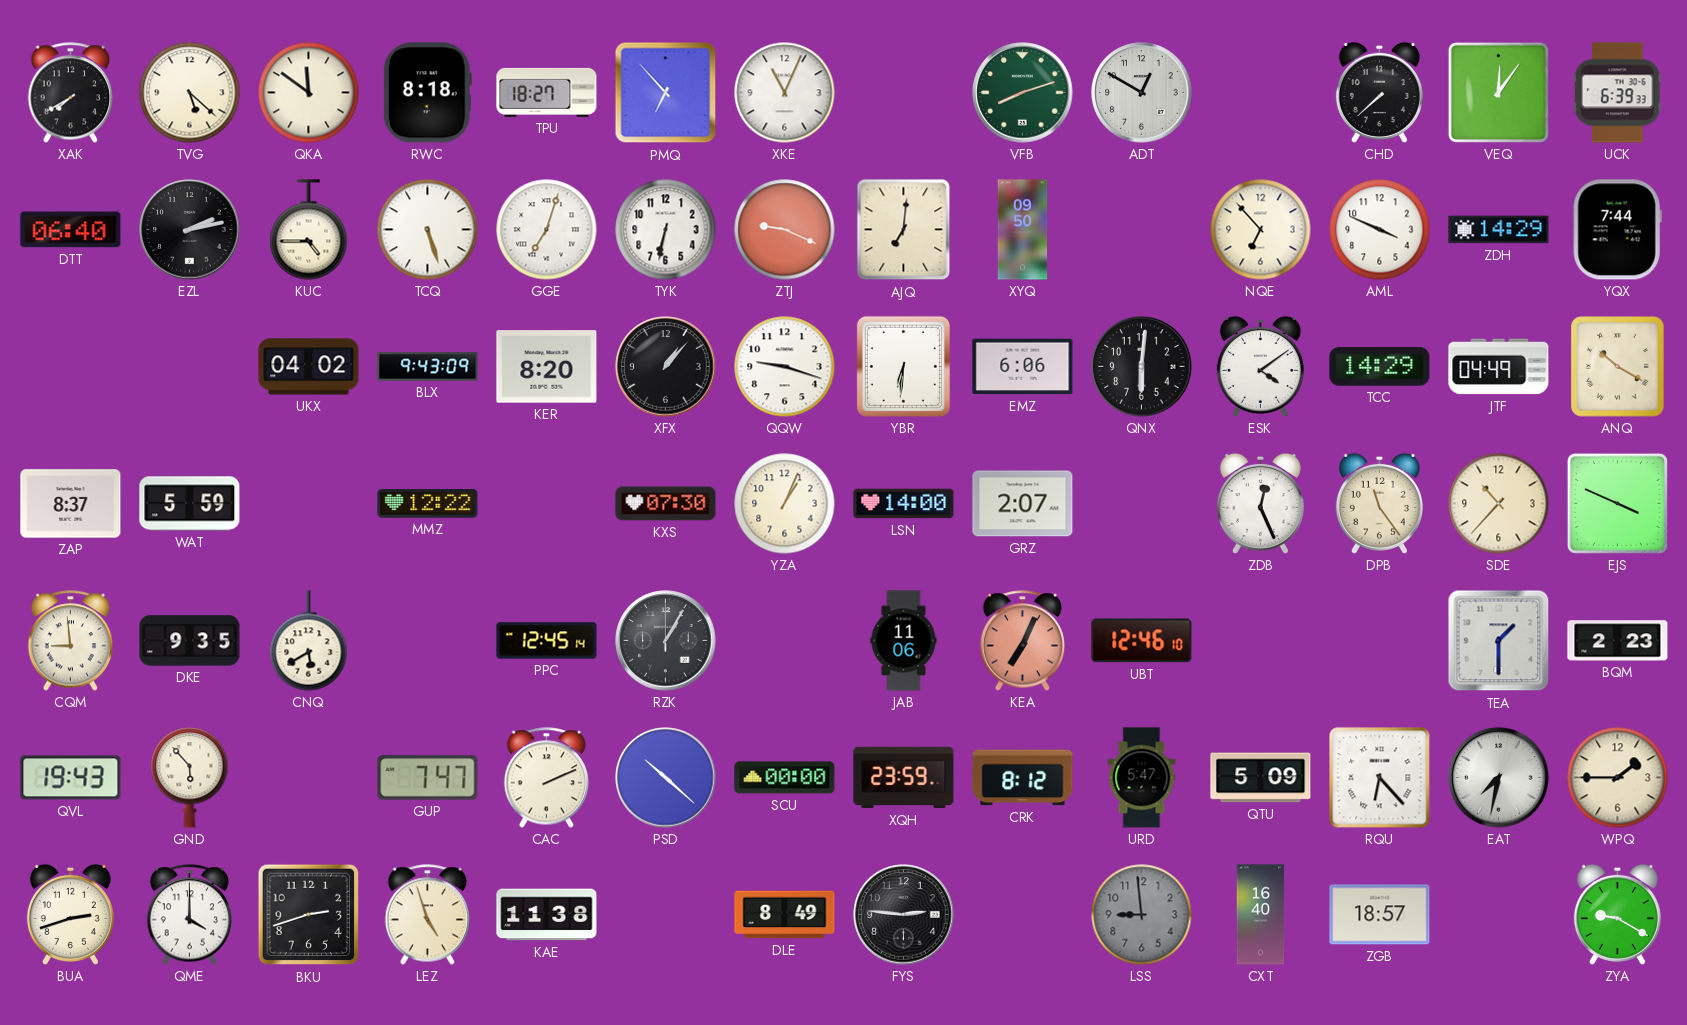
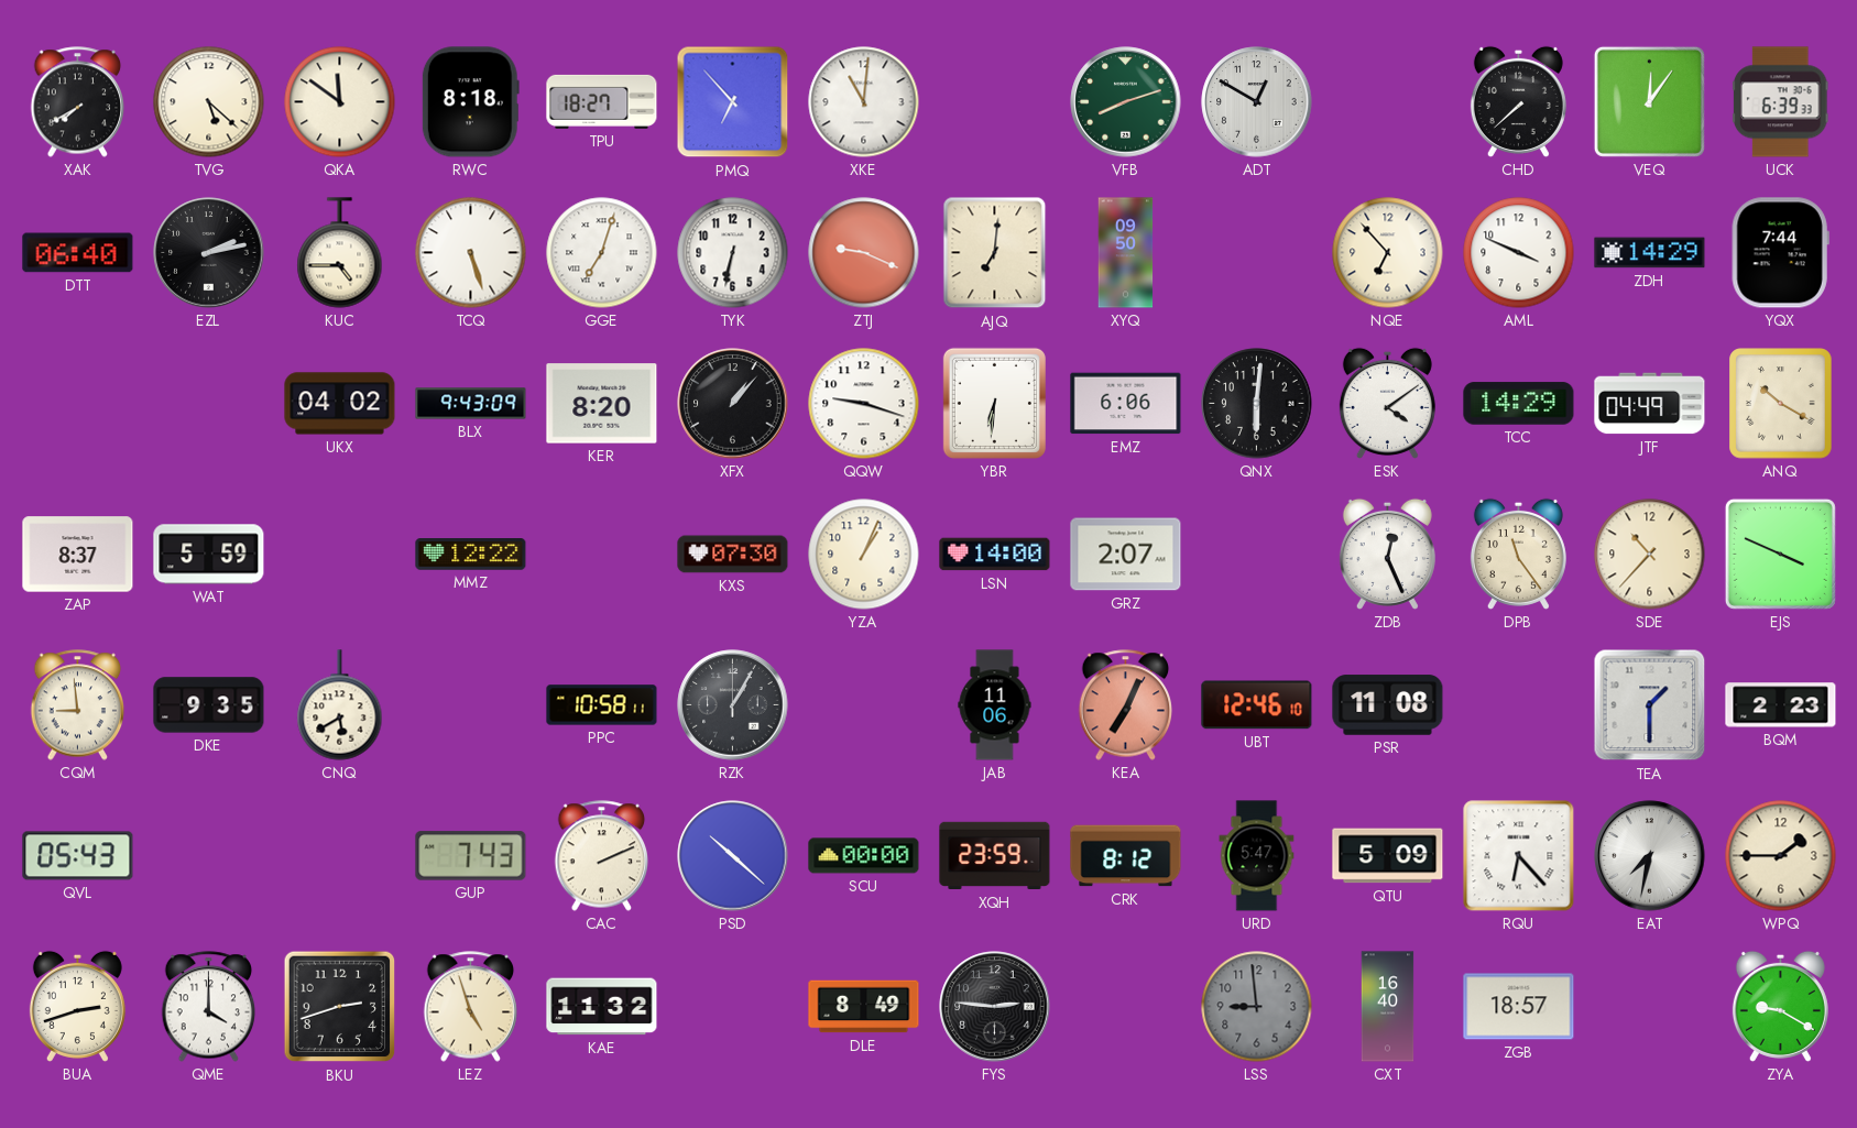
XKE: 11:04 -> 11:01 (864, 102)
PPC: 12:45 -> 10:58 (602, 705)
PSR: none -> 11:08 (1388, 705)
QVL: 19:43 -> 05:43 (78, 856)
GND: 5:53 -> none (190, 778)
GUP: 7:47 -> 7:43 (471, 856)
KAE: 11:38 -> 11:32 (602, 1007)
